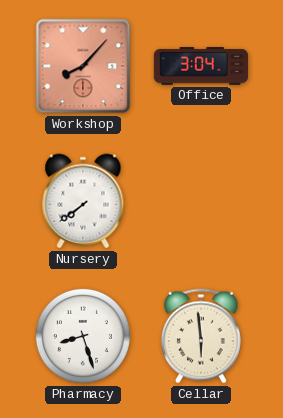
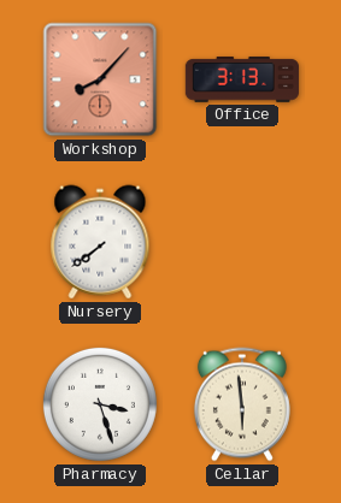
Office: 3:04 -> 3:13 (242, 79)
Pharmacy: 8:27 -> 3:27 (100, 404)
